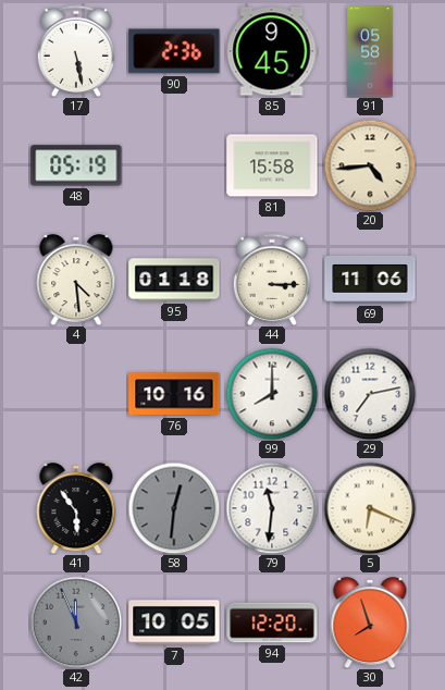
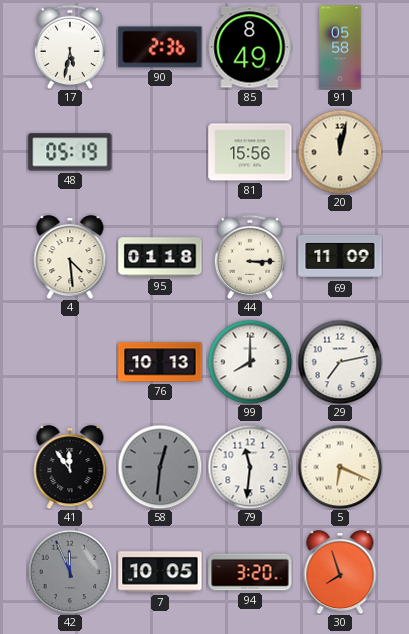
17: 5:28 -> 5:32 (70, 47)
85: 9:45 -> 8:49 (250, 47)
81: 15:58 -> 15:56 (250, 152)
20: 4:44 -> 12:02 (340, 152)
69: 11:06 -> 11:09 (340, 257)
76: 10:16 -> 10:13 (160, 362)
41: 5:54 -> 11:54 (70, 467)
94: 12:20 -> 3:20 (250, 572)
